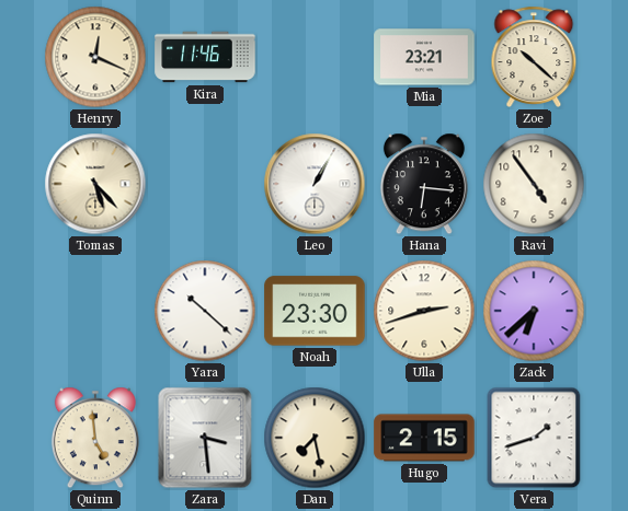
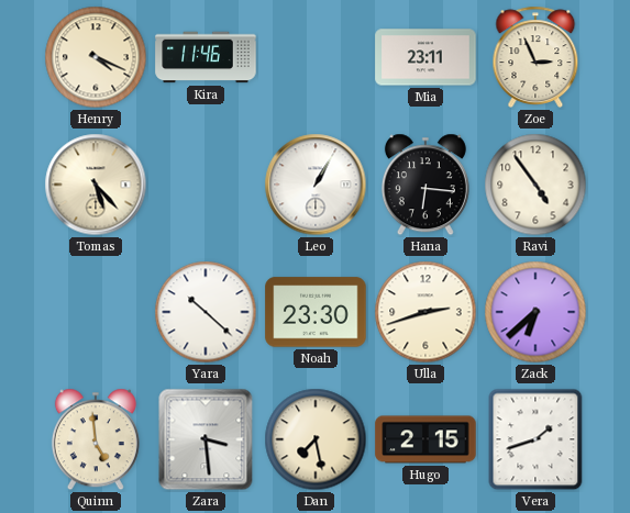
Henry: 12:19 -> 4:19 (96, 57)
Mia: 23:21 -> 23:11 (425, 57)
Zoe: 10:22 -> 2:56 (535, 57)
